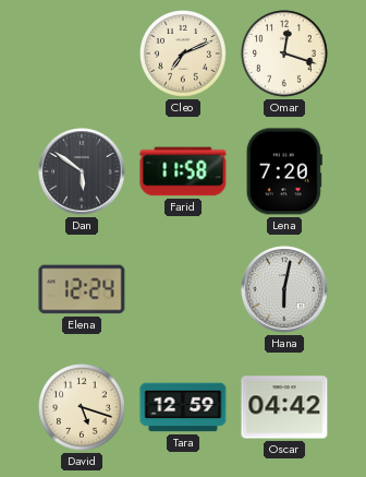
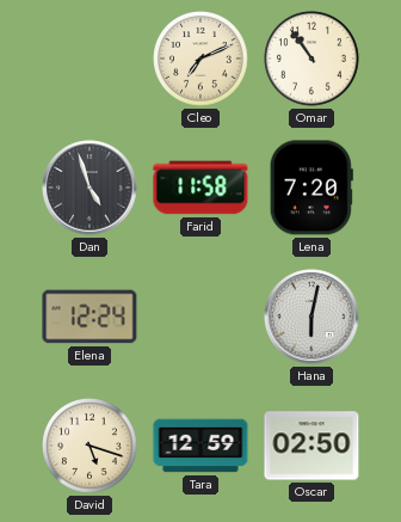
Omar: 12:18 -> 10:54 (313, 60)
Dan: 5:51 -> 4:57 (90, 188)
Oscar: 04:42 -> 02:50 (311, 446)
